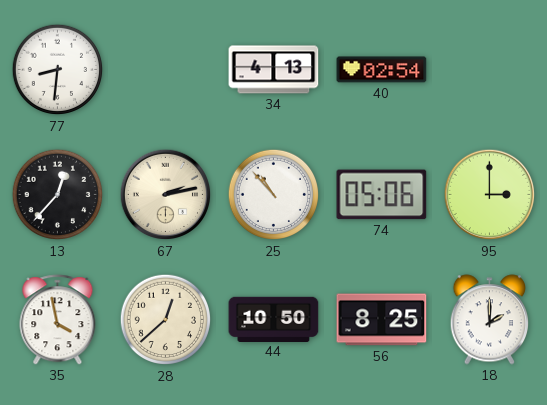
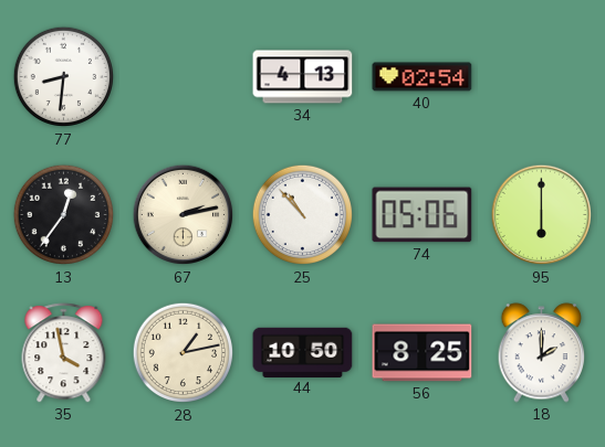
13: 12:37 -> 12:36 (64, 215)
95: 3:00 -> 6:00 (542, 215)
28: 12:38 -> 1:13 (184, 353)
